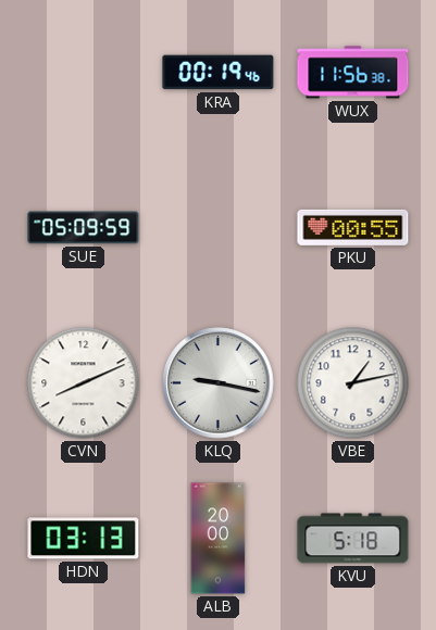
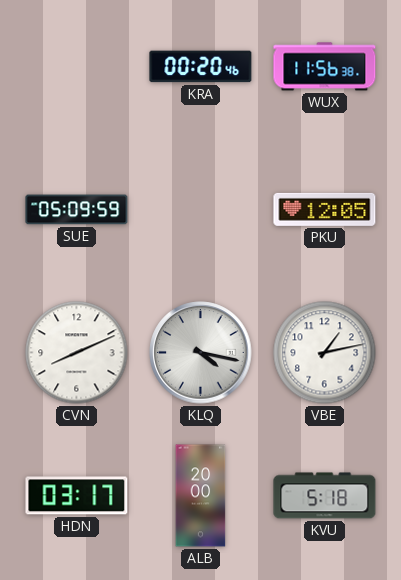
KRA: 00:19 -> 00:20 (201, 67)
PKU: 00:55 -> 12:05 (325, 209)
KLQ: 9:17 -> 4:17 (201, 353)
HDN: 03:13 -> 03:17 (77, 496)
